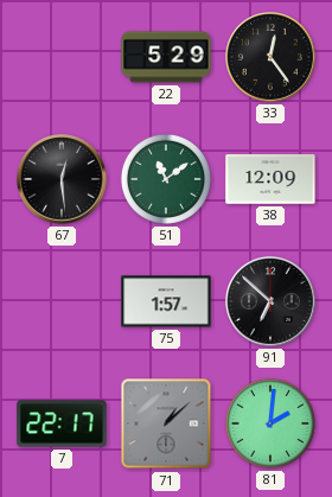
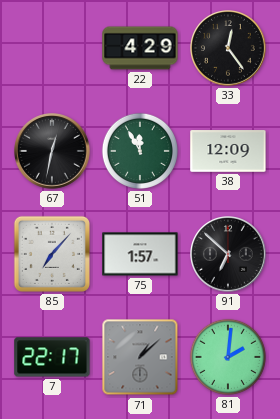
22: 5:29 -> 4:29 (140, 48)
67: 12:29 -> 12:32 (53, 152)
51: 11:09 -> 11:55 (140, 151)
85: none -> 7:07 (52, 254)
